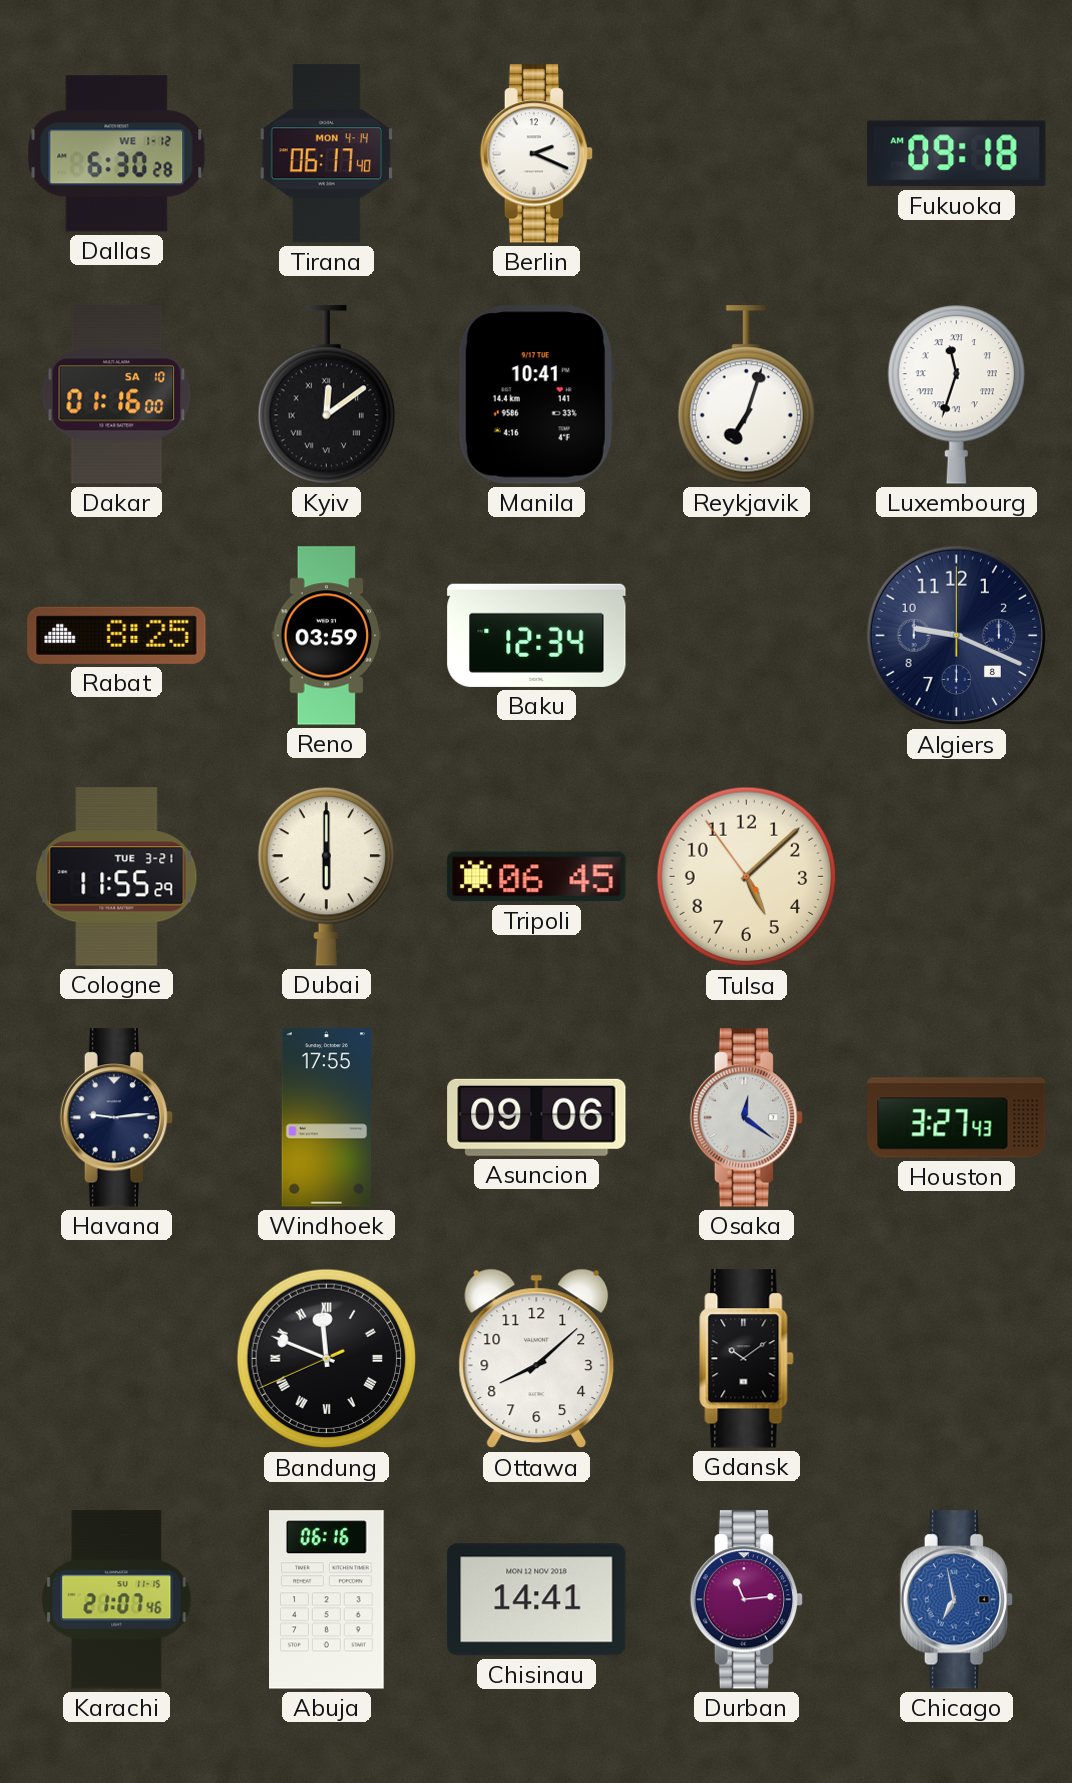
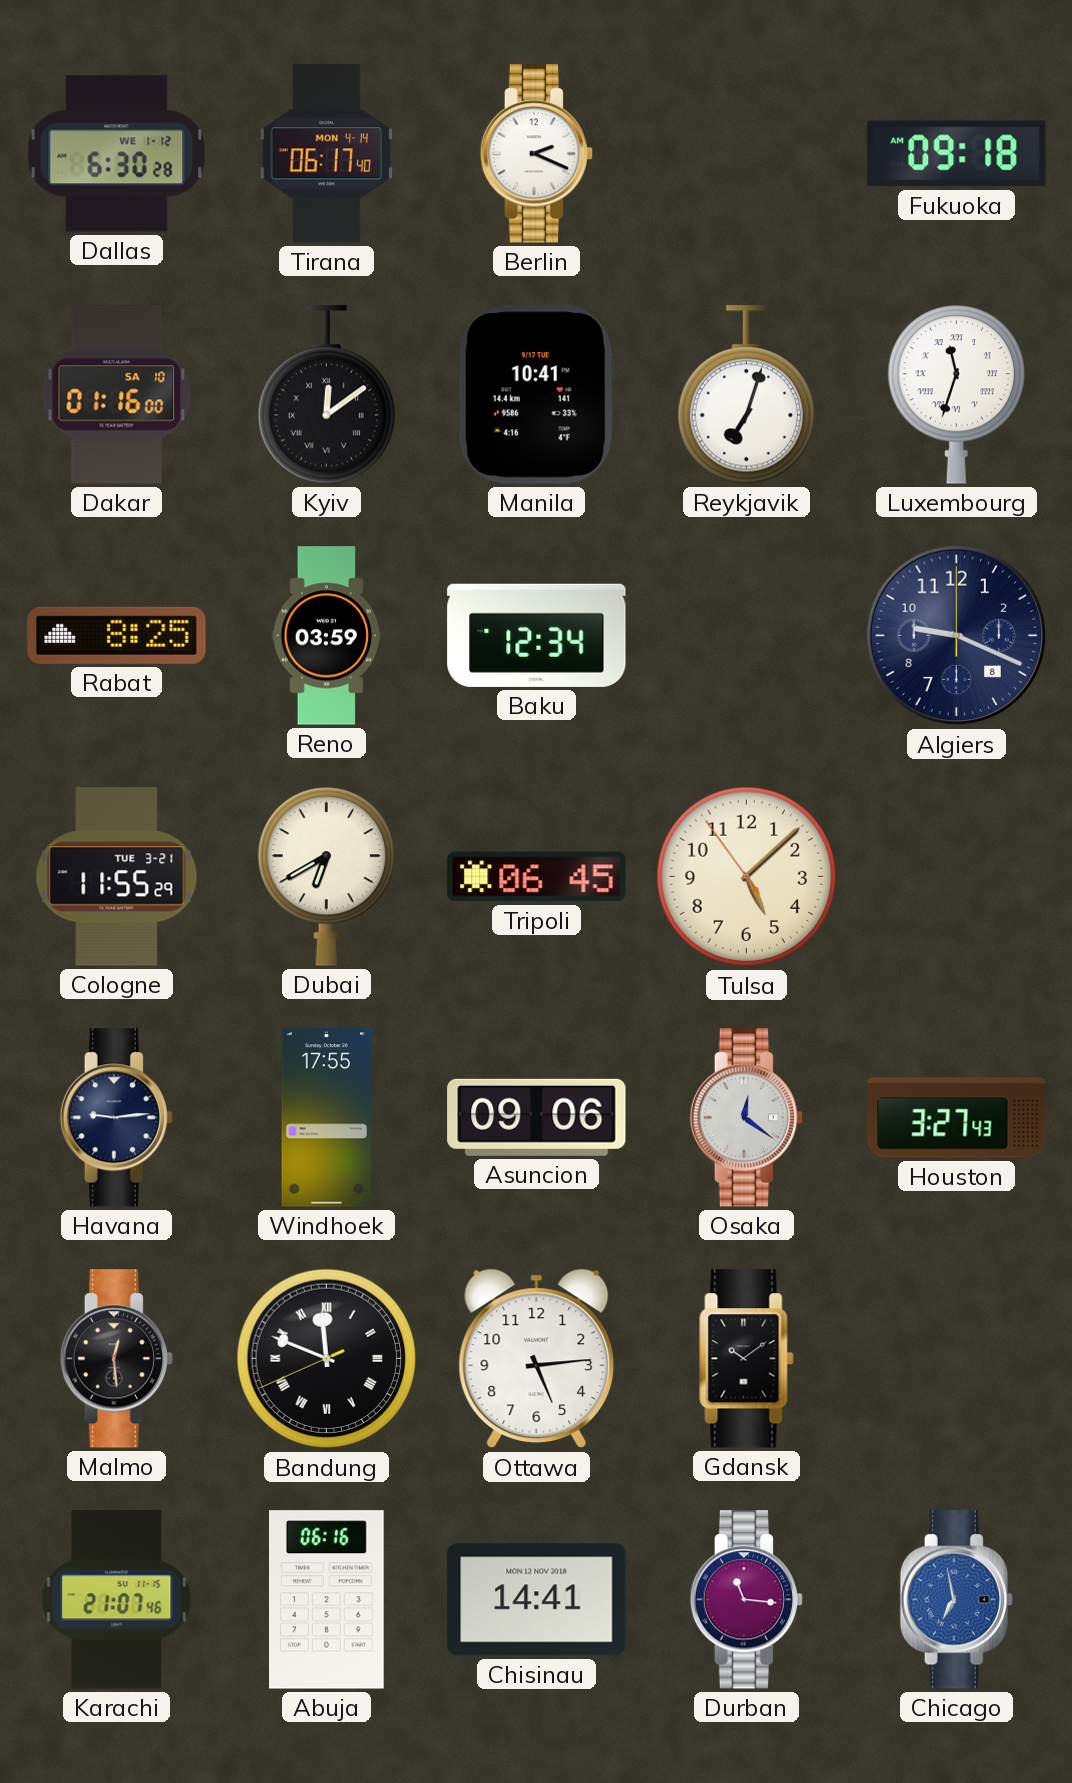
Dubai: 6:00 -> 6:40 (326, 877)
Malmo: none -> 12:29 (116, 1359)
Ottawa: 8:08 -> 5:14 (537, 1359)
Durban: 11:14 -> 11:16 (746, 1600)
